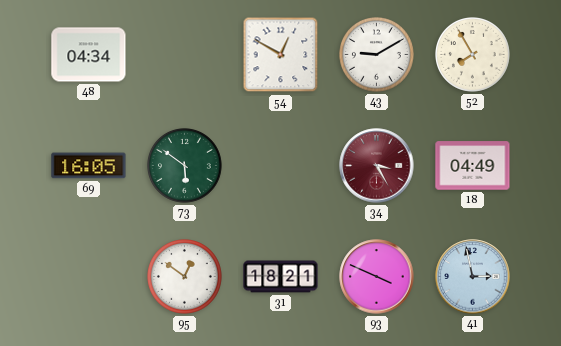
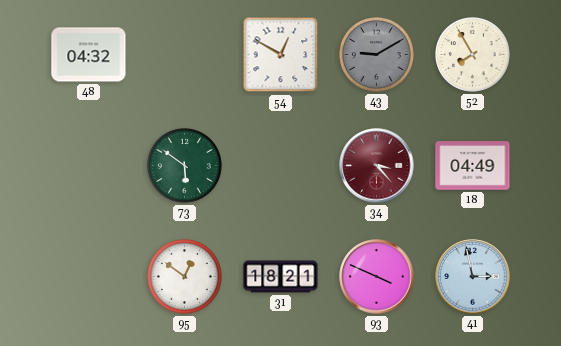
48: 04:34 -> 04:32 (89, 55)
43 dial: white -> grey (377, 55)
69: 16:05 -> none (89, 166)
34: 3:25 -> 3:23 (377, 166)
